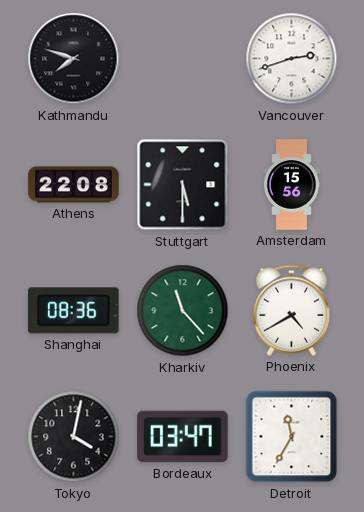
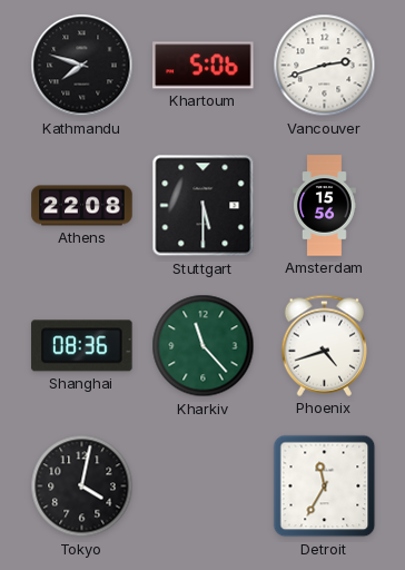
Khartoum: none -> 5:06 (204, 66)
Phoenix: 4:40 -> 4:42 (325, 345)
Bordeaux: 03:47 -> none (183, 437)
